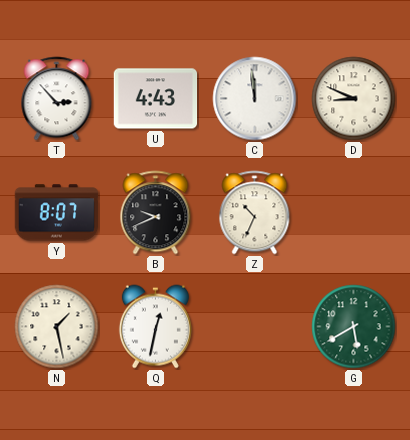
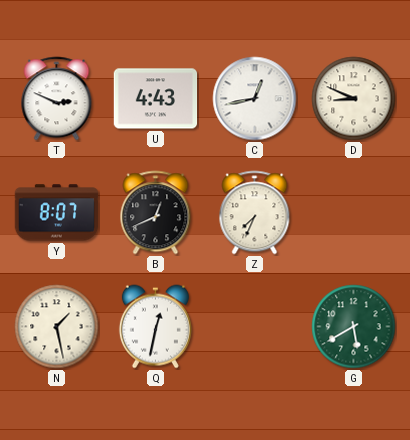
T: 2:53 -> 2:49 (57, 99)
C: 11:59 -> 12:43 (255, 99)
B: 9:41 -> 12:41 (156, 213)
Z: 10:34 -> 7:34 (255, 213)
